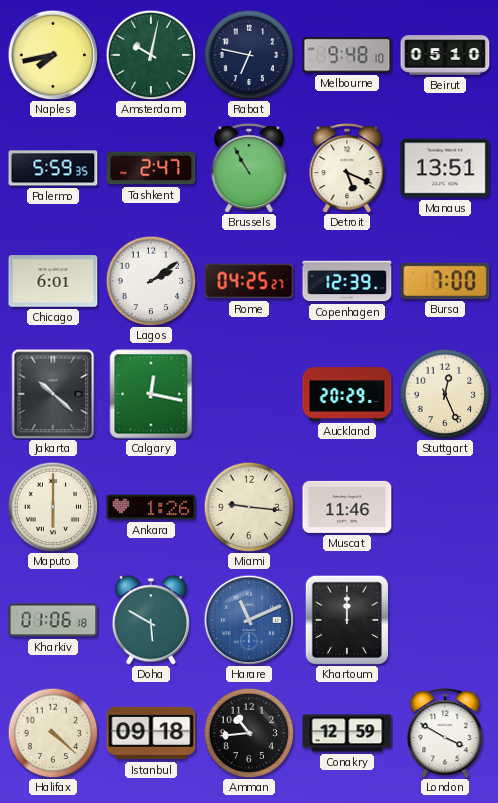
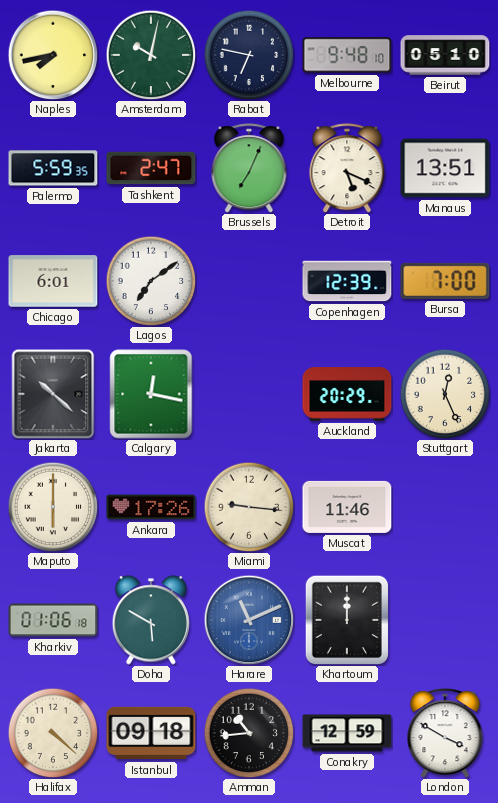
Brussels: 10:55 -> 7:04 (249, 168)
Lagos: 2:09 -> 7:09 (151, 281)
Rome: 04:25 -> none (249, 281)
Ankara: 1:26 -> 17:26 (151, 507)
